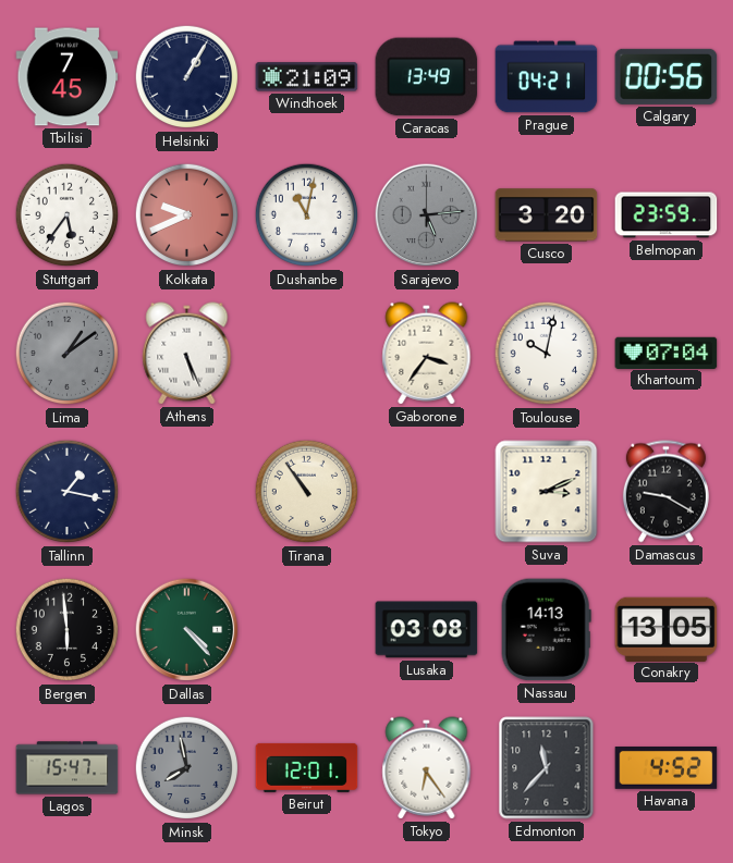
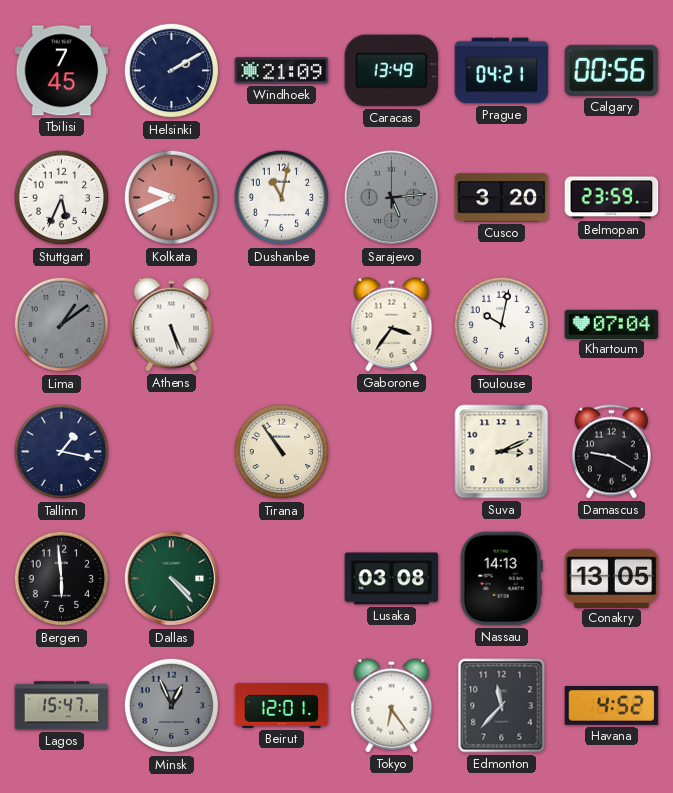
Helsinki: 1:05 -> 2:10 (172, 71)
Stuttgart: 5:36 -> 5:34 (62, 198)
Minsk: 7:58 -> 12:56 (172, 706)
